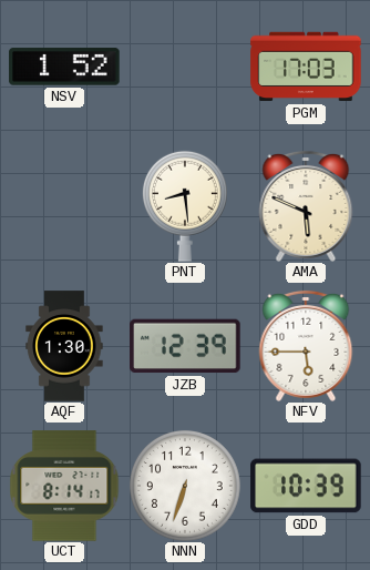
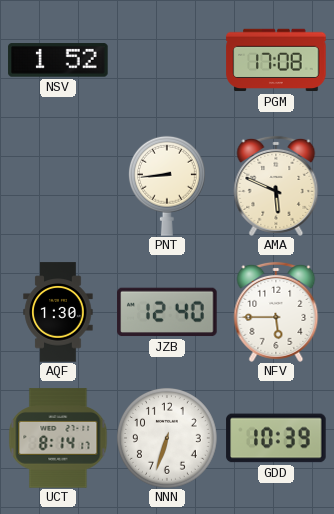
PGM: 17:03 -> 17:08 (276, 60)
PNT: 8:29 -> 8:44 (167, 186)
JZB: 12:39 -> 12:40 (167, 312)
